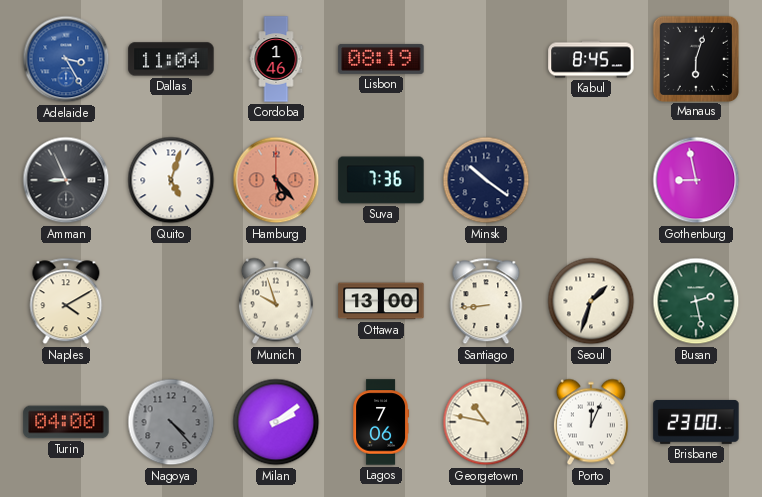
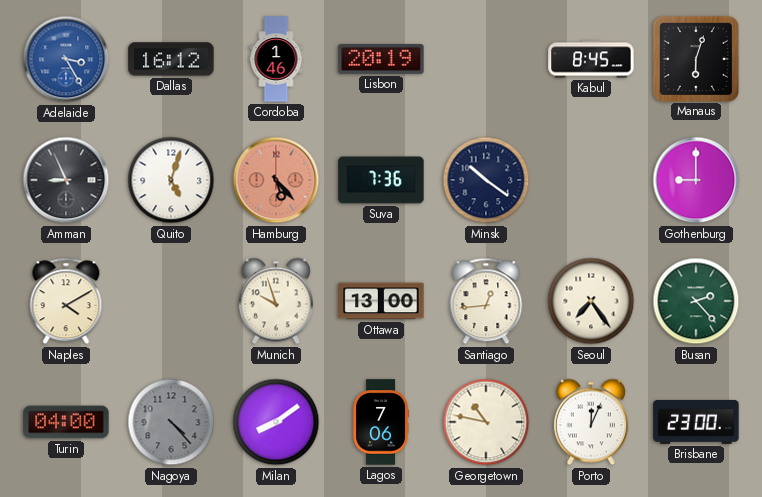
Dallas: 11:04 -> 16:12 (171, 59)
Lisbon: 08:19 -> 20:19 (381, 59)
Gothenburg: 8:58 -> 9:00 (696, 180)
Santiago: 8:44 -> 12:44 (486, 301)
Seoul: 1:33 -> 7:24 (591, 301)
Busan: 2:28 -> 2:23 (696, 301)
Milan: 2:09 -> 8:09 (276, 422)
